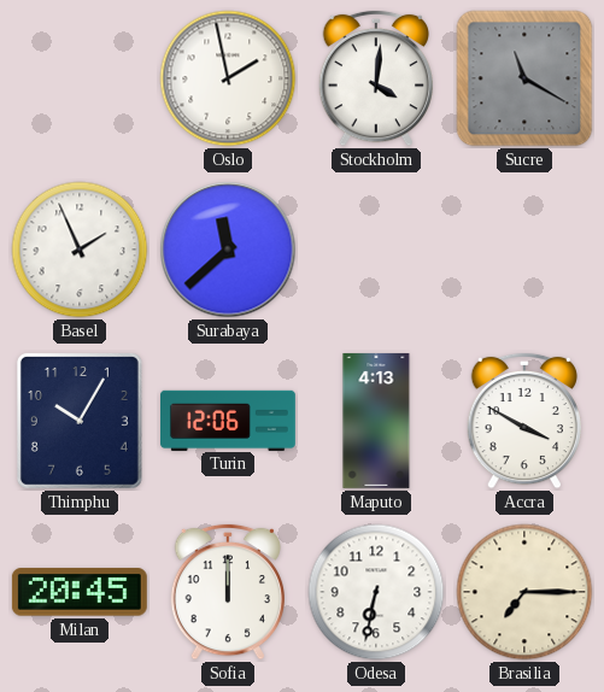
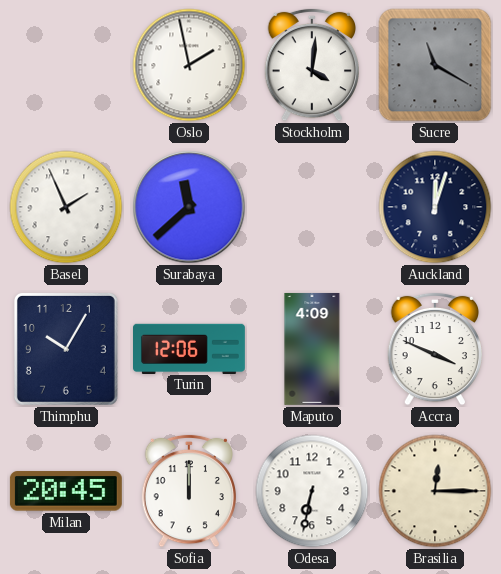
Auckland: none -> 12:03 (435, 207)
Maputo: 4:13 -> 4:09 (312, 349)
Accra: 3:50 -> 3:49 (435, 349)
Brasilia: 7:15 -> 12:15 (435, 491)
